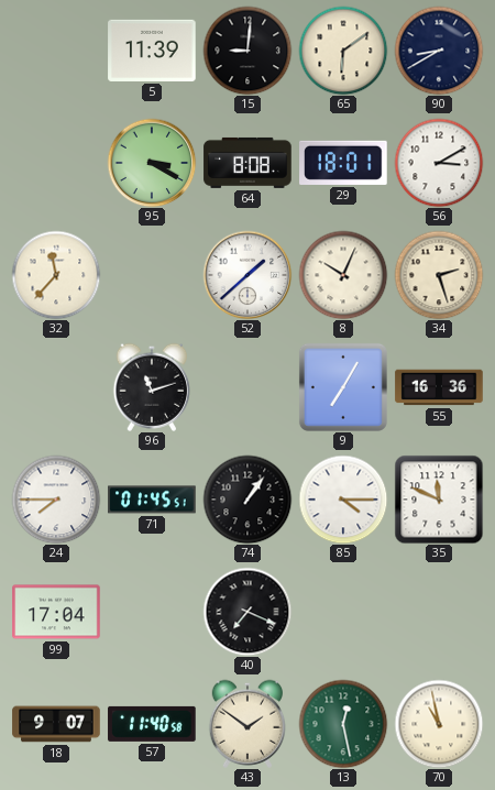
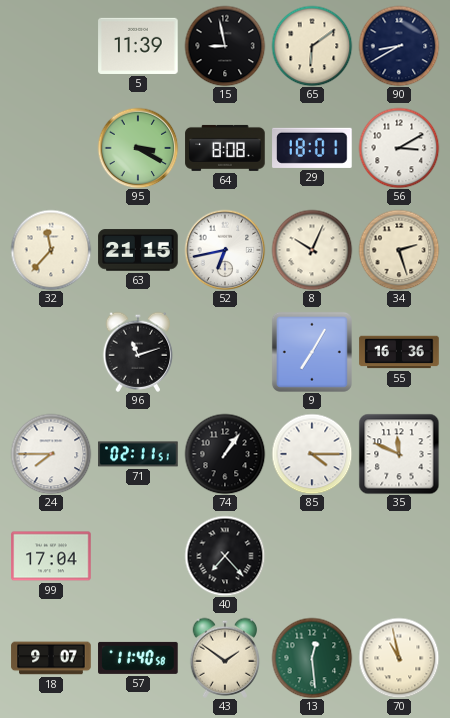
15: 9:01 -> 8:58 (225, 46)
63: none -> 21:15 (138, 250)
52: 1:38 -> 6:43 (225, 250)
71: 01:45 -> 02:11 (138, 454)
40: 7:19 -> 7:23 (225, 556)
13: 12:28 -> 12:29 (312, 658)
